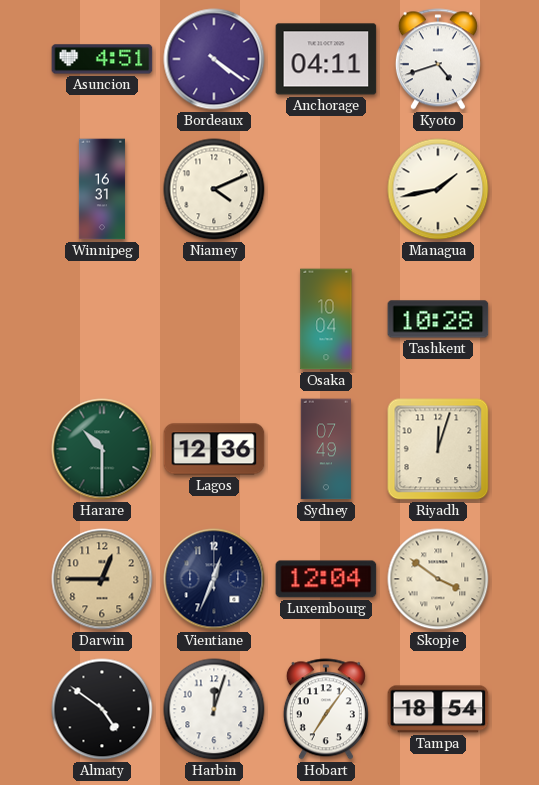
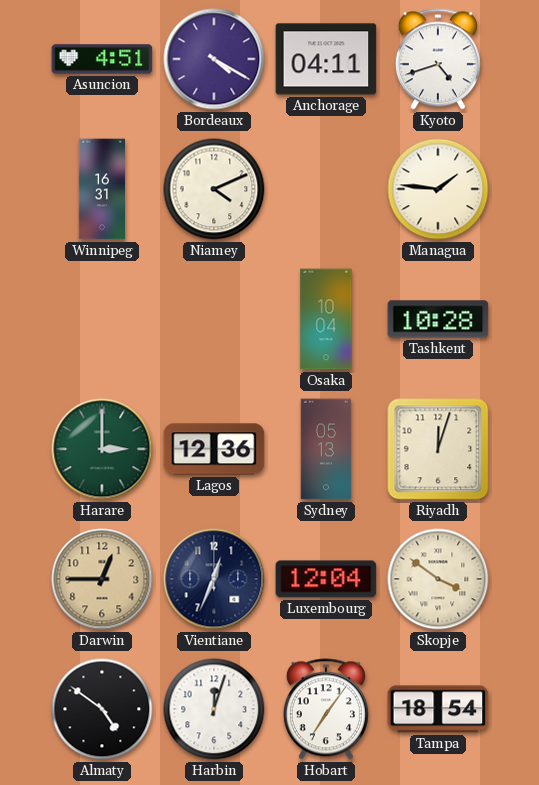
Bordeaux: 4:21 -> 4:20 (214, 59)
Managua: 1:43 -> 1:46 (438, 189)
Harare: 10:30 -> 3:00 (102, 449)
Sydney: 07:49 -> 05:13 (326, 449)
